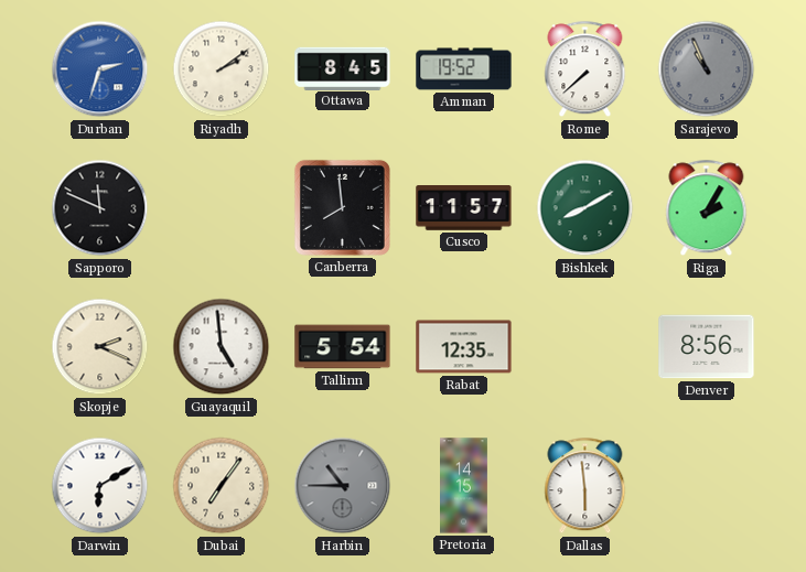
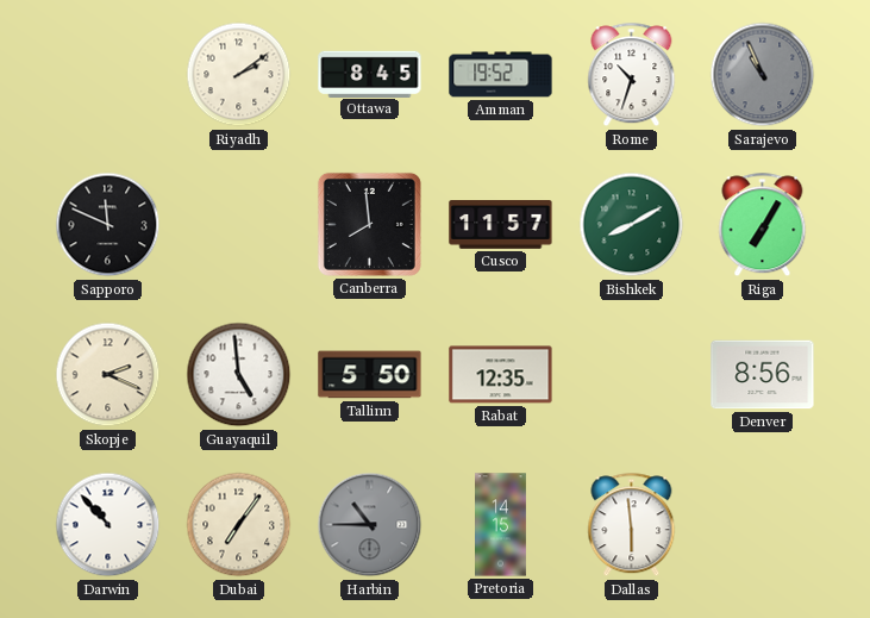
Durban: 2:33 -> none (100, 69)
Rome: 7:38 -> 10:33 (632, 75)
Riga: 2:05 -> 7:05 (763, 225)
Tallinn: 5:54 -> 5:50 (370, 375)
Darwin: 6:10 -> 10:53 (108, 525)
